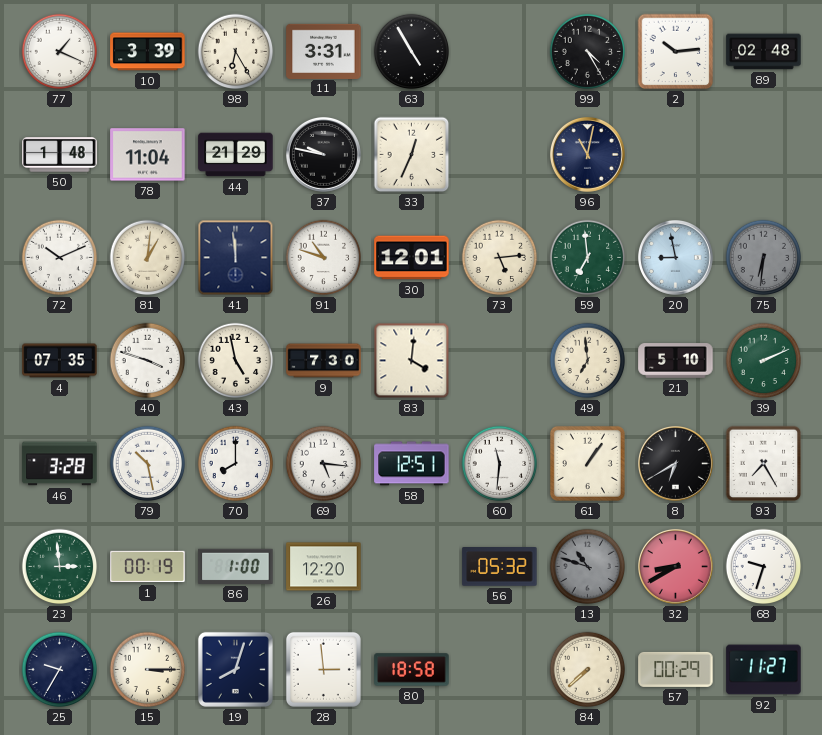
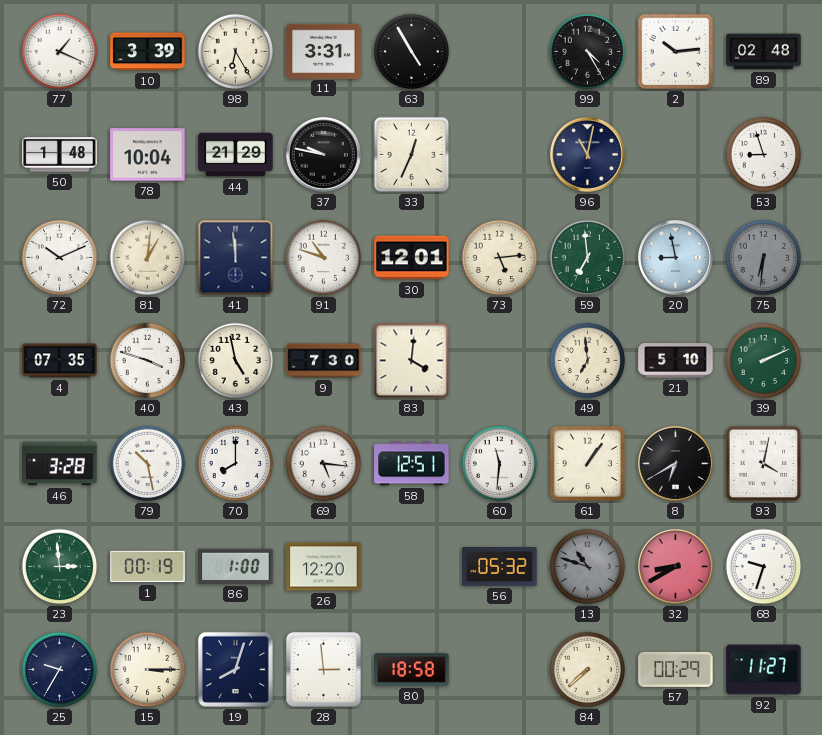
78: 11:04 -> 10:04 (148, 155)
53: none -> 8:57 (764, 155)
93: 7:25 -> 4:02 (764, 464)
